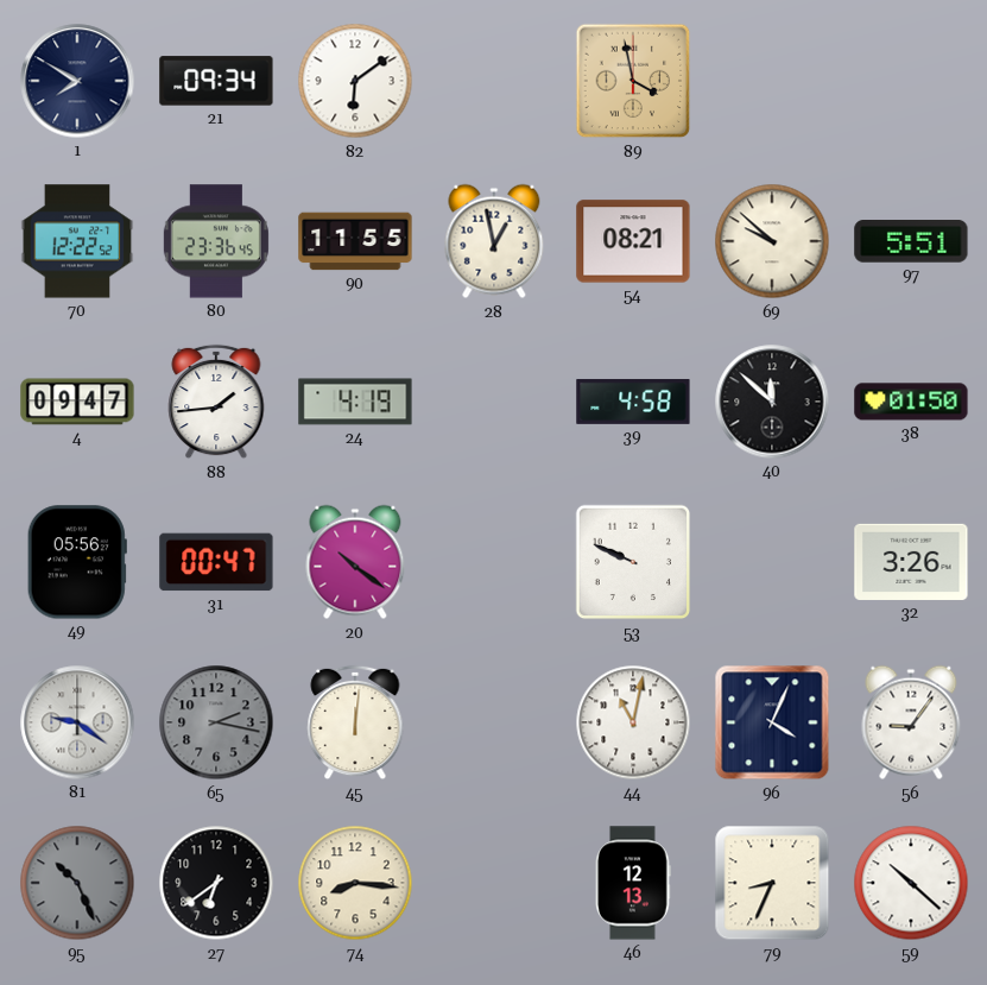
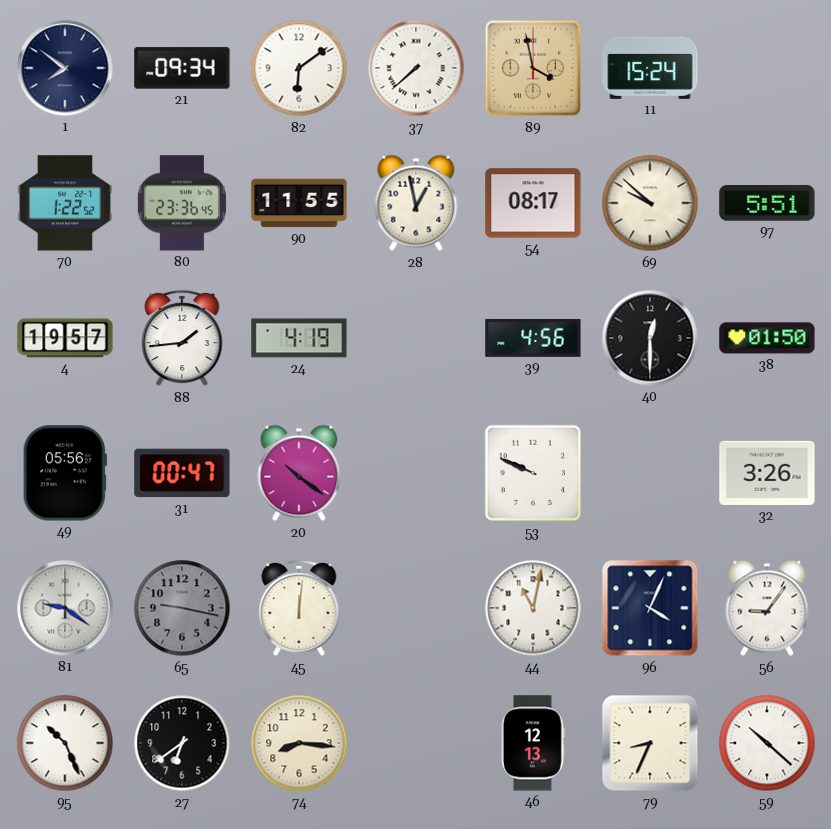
1: 7:50 -> 7:51 (65, 68)
37: none -> 7:38 (416, 68)
11: none -> 15:24 (650, 68)
70: 12:22 -> 1:22 (65, 203)
54: 08:21 -> 08:17 (533, 203)
4: 09:47 -> 19:57 (65, 338)
39: 4:58 -> 4:56 (533, 338)
40: 11:52 -> 12:30 (650, 338)
65: 2:17 -> 9:17 (182, 608)
95 dial: grey -> white (65, 743)
